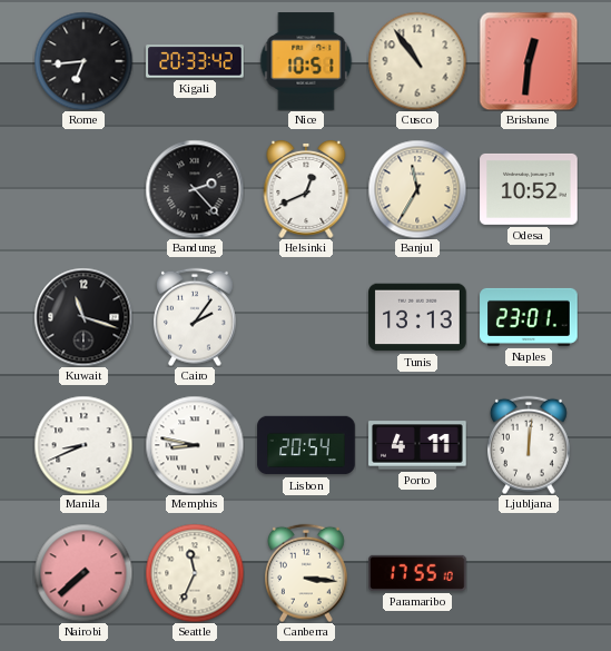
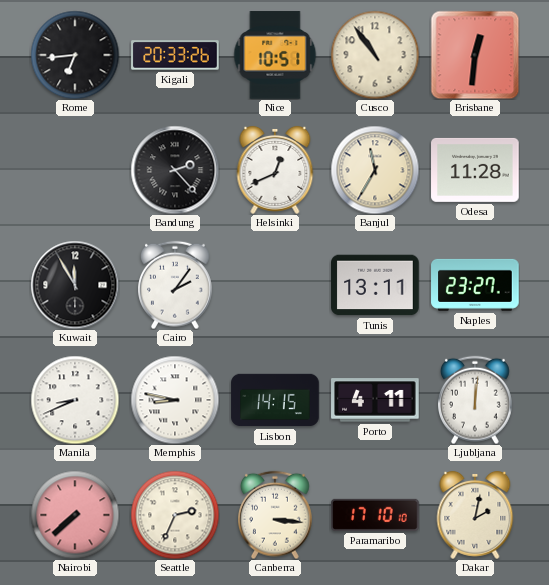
Kigali: 20:33:42 -> 20:33:26 (175, 55)
Odesa: 10:52 -> 11:28 (475, 170)
Kuwait: 11:18 -> 11:55 (75, 285)
Tunis: 13:13 -> 13:11 (375, 285)
Naples: 23:01 -> 23:27 (475, 285)
Lisbon: 20:54 -> 14:15 (275, 400)
Seattle: 11:34 -> 2:34 (175, 515)
Paramaribo: 17:55 -> 17:10 (375, 515)
Dakar: none -> 2:02 (475, 515)
